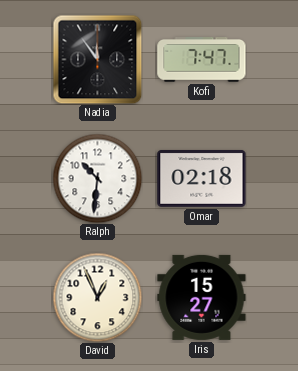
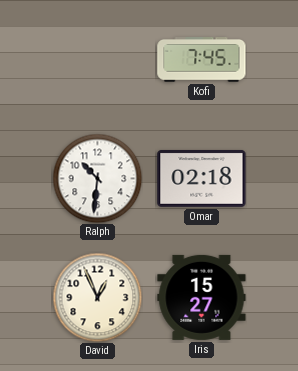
Nadia: 11:54 -> none (97, 59)
Kofi: 7:47 -> 7:45 (202, 60)
